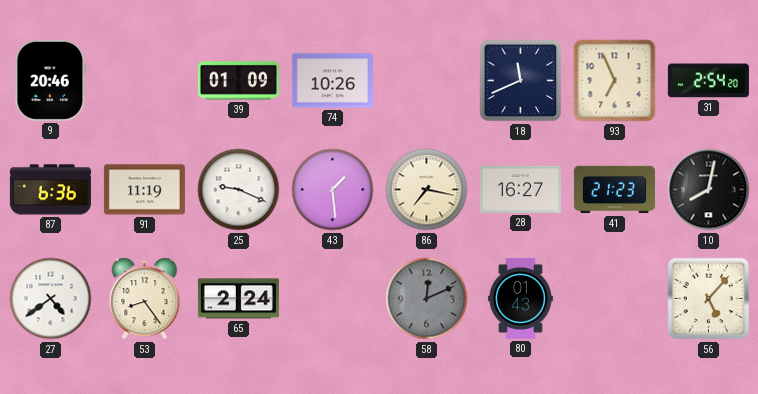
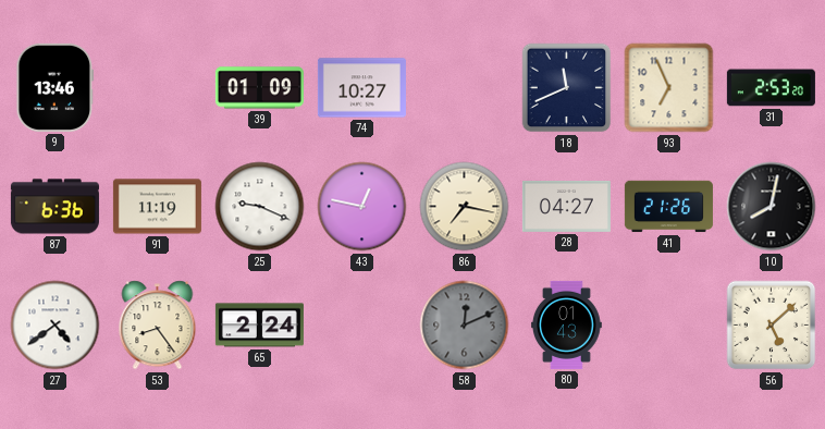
9: 20:46 -> 13:46 (56, 87)
74: 10:26 -> 10:27 (361, 88)
31: 2:54 -> 2:53 (771, 88)
43: 1:29 -> 12:47 (362, 207)
28: 16:27 -> 04:27 (566, 206)
41: 21:23 -> 21:26 (668, 207)
56: 5:07 -> 5:08 (772, 326)
